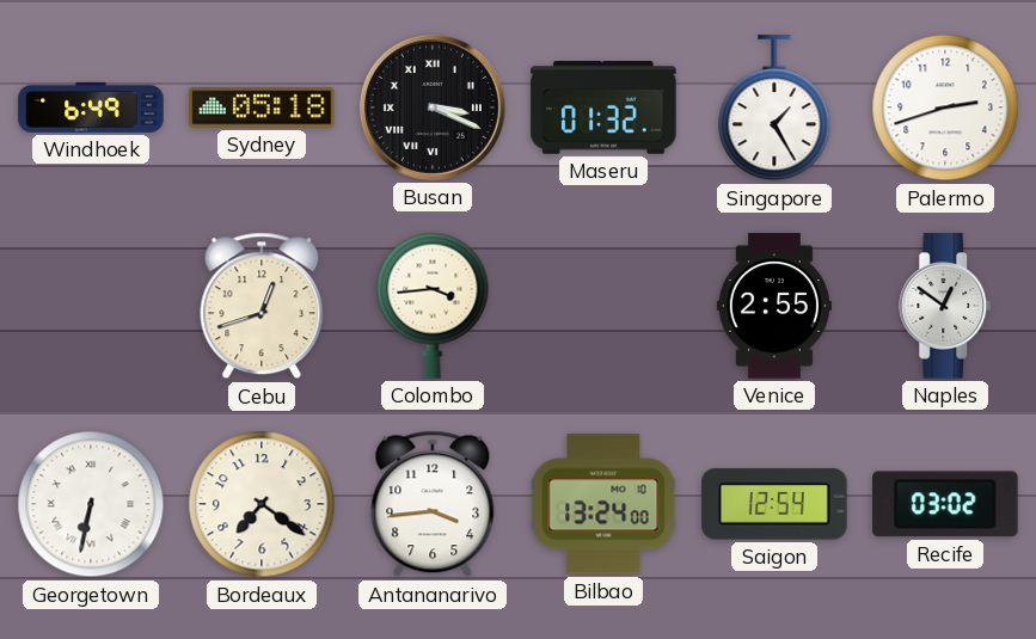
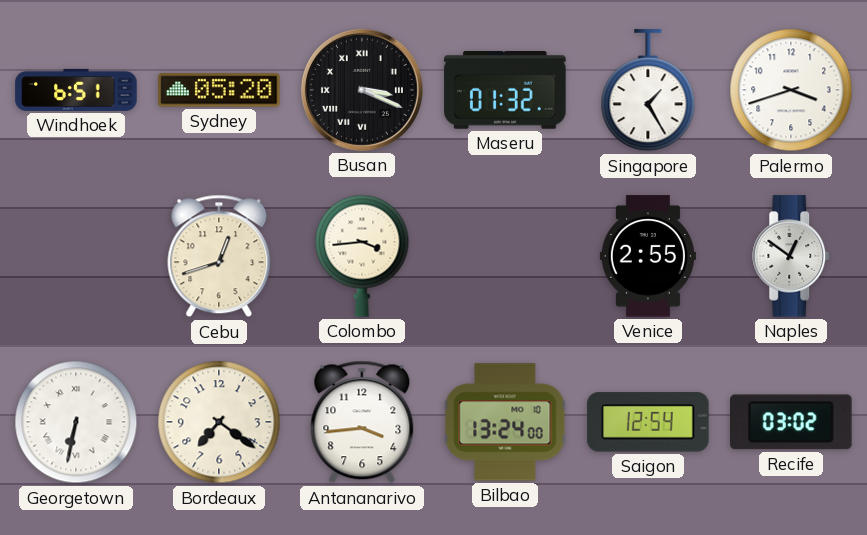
Windhoek: 6:49 -> 6:51 (76, 90)
Sydney: 05:18 -> 05:20 (219, 90)
Palermo: 2:42 -> 3:42 (791, 90)
